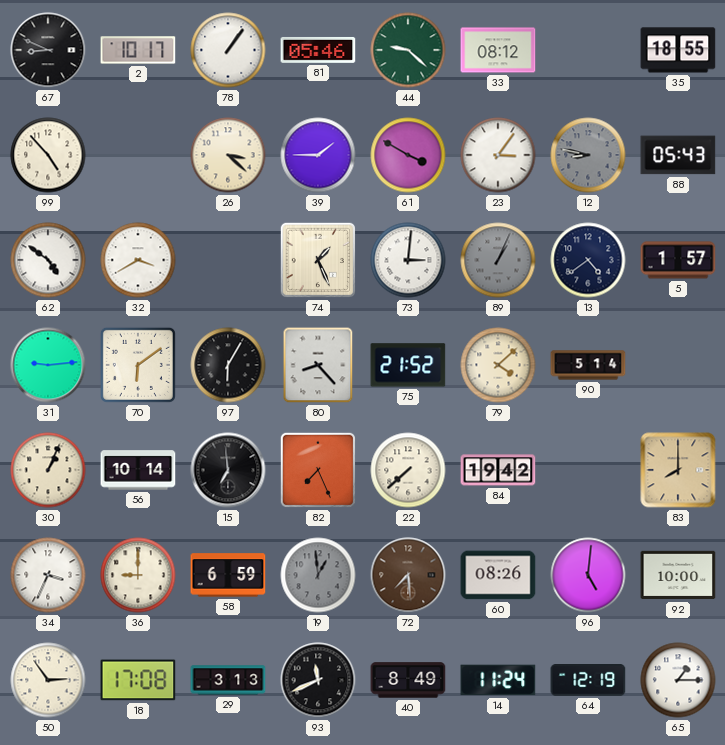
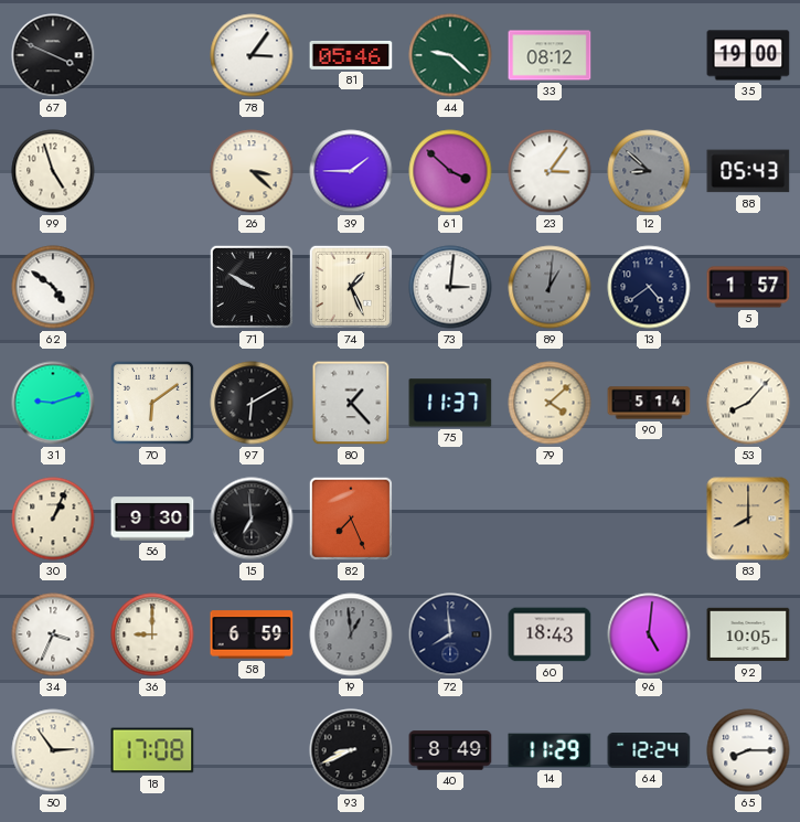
67: 8:49 -> 3:49 (53, 55)
2: 10:17 -> none (138, 50)
78: 1:06 -> 3:06 (252, 55)
35: 18:55 -> 19:00 (748, 55)
99: 4:53 -> 4:57 (53, 171)
61: 3:50 -> 3:52 (450, 171)
12: 8:47 -> 8:52 (649, 171)
32: 3:40 -> none (138, 260)
71: none -> 9:50 (252, 287)
89: 1:04 -> 1:01 (550, 287)
31: 9:14 -> 9:12 (53, 403)
97: 6:05 -> 6:10 (252, 403)
80: 8:23 -> 1:23 (351, 403)
75: 21:52 -> 11:37 (450, 403)
53: none -> 8:07 (748, 403)
56: 10:14 -> 9:30 (152, 519)
22: 7:38 -> none (408, 470)
84: 19:42 -> none (498, 470)
72: 7:29 -> 7:59 (450, 634)
72 dial: brown -> navy (450, 634)
60: 08:26 -> 18:43 (550, 634)
92: 10:00 -> 10:05 (748, 634)
29: 3:13 -> none (228, 680)
93: 11:41 -> 8:41 (351, 750)
14: 11:24 -> 11:29 (550, 750)
64: 12:19 -> 12:24 (649, 751)
65: 1:15 -> 8:15 (748, 750)
